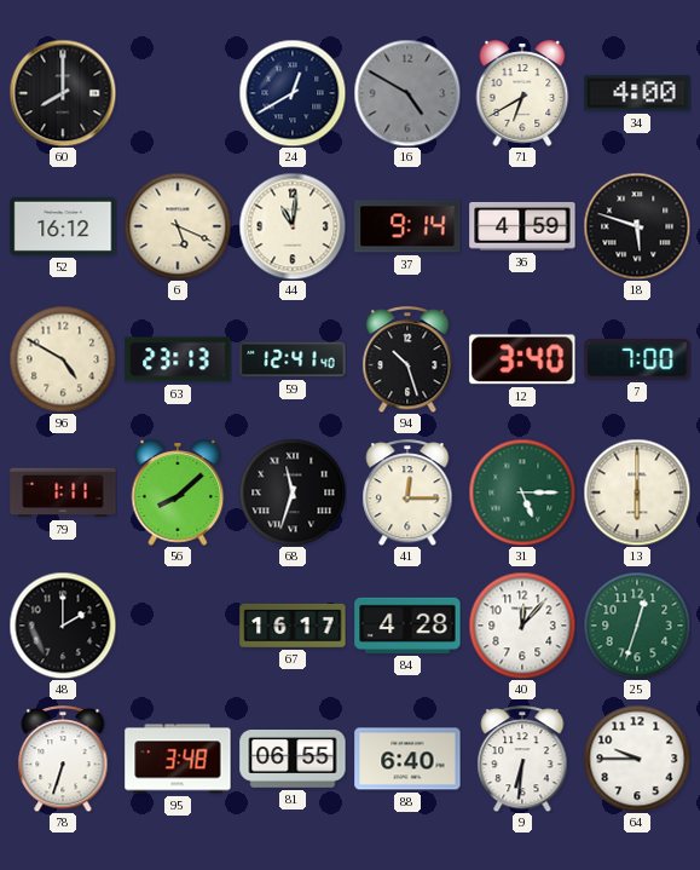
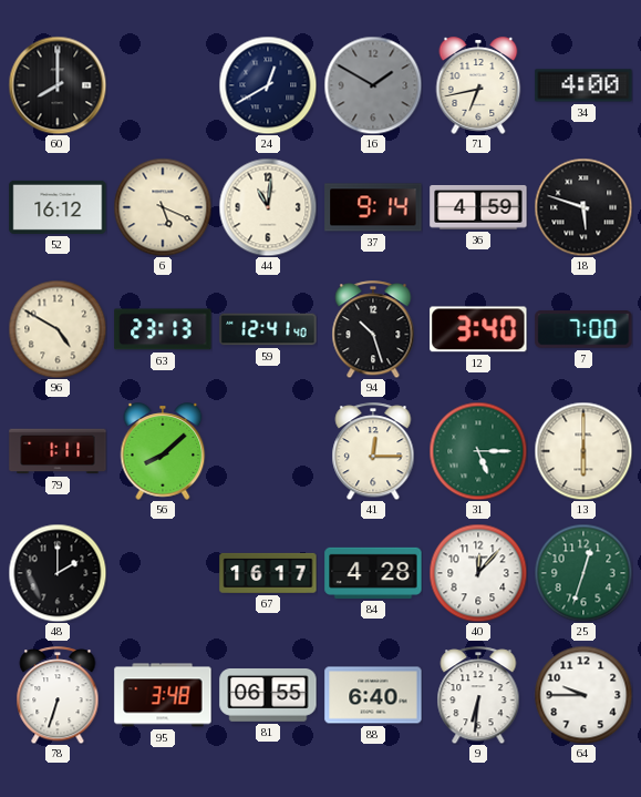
16: 4:50 -> 1:50 (373, 85)
71: 6:40 -> 6:43 (478, 85)
68: 11:33 -> none (293, 492)
